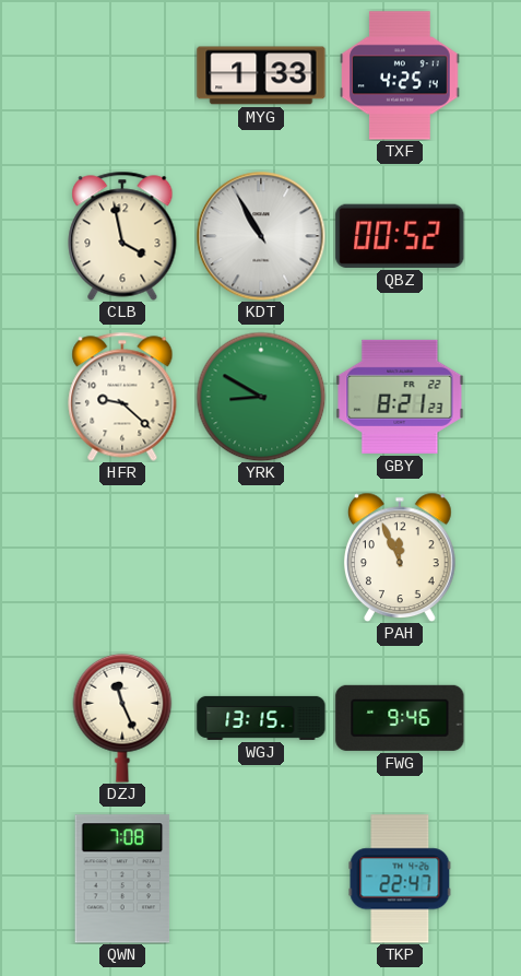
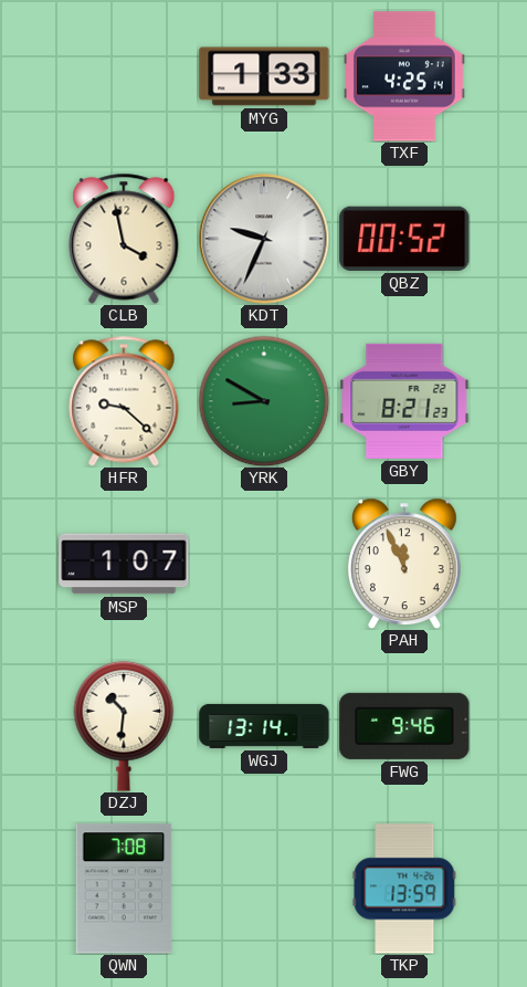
KDT: 10:55 -> 9:34 (264, 239)
MSP: none -> 1:07 (124, 564)
DZJ: 11:26 -> 10:31 (124, 726)
WGJ: 13:15 -> 13:14 (264, 726)
TKP: 22:47 -> 13:59 (404, 889)
